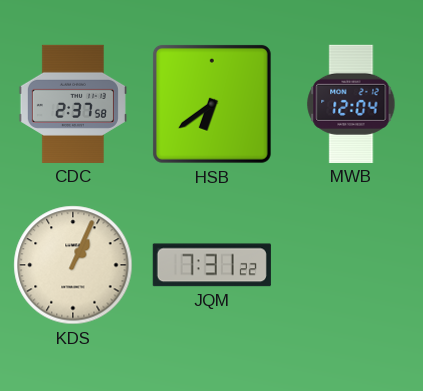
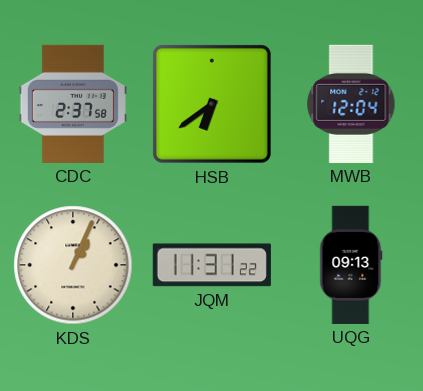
JQM: 7:31 -> 11:31 (212, 265)
UQG: none -> 09:13 (351, 265)
